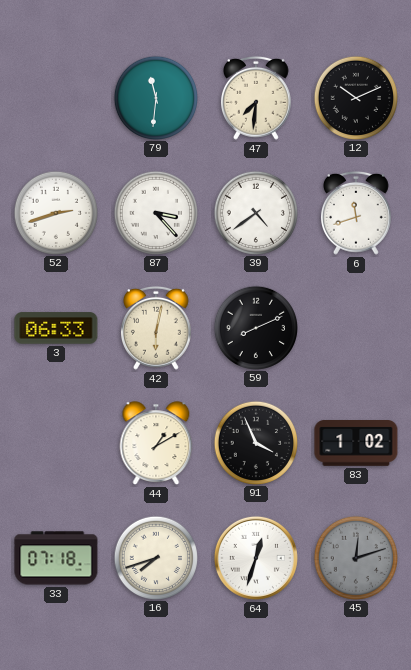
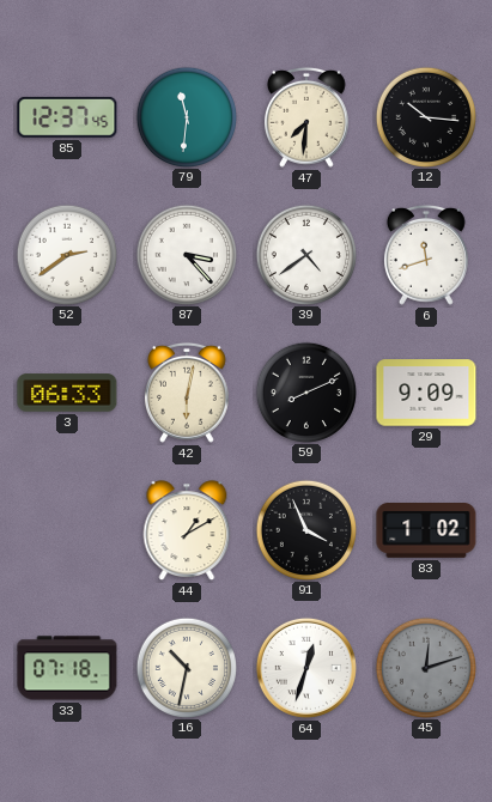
85: none -> 12:37 (67, 117)
12: 10:11 -> 10:16 (425, 116)
52: 2:42 -> 2:39 (66, 254)
29: none -> 9:09 (426, 393)
16: 7:42 -> 10:32 (186, 667)
